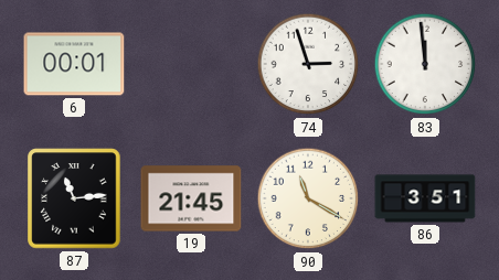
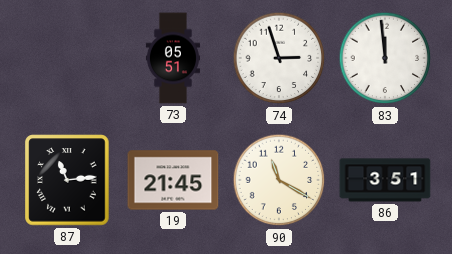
6: 00:01 -> none (74, 64)
73: none -> 05:51 (173, 58)
